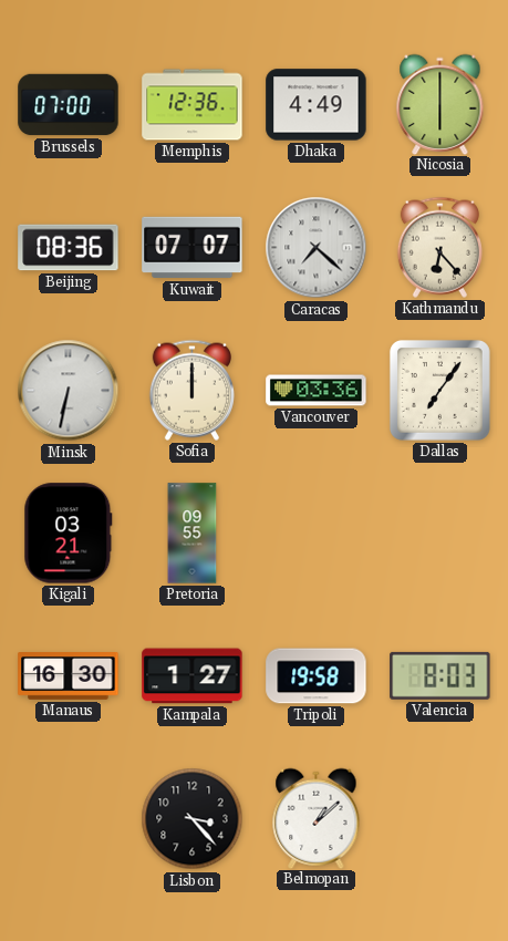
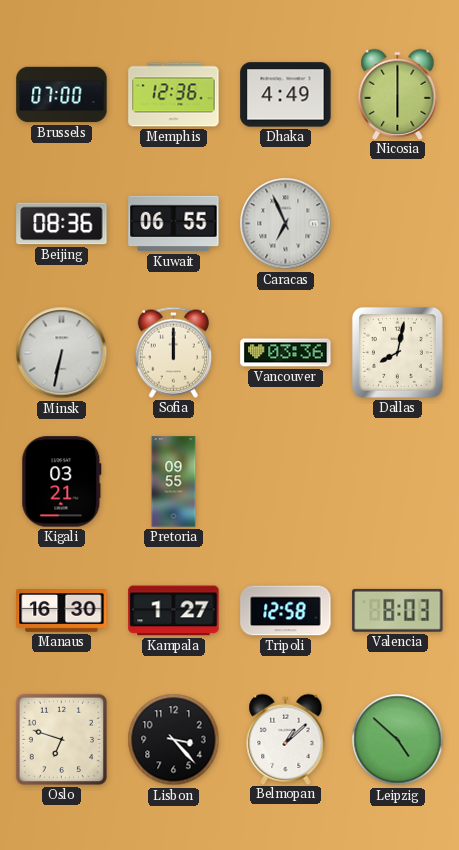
Kuwait: 07:07 -> 06:55 (174, 224)
Caracas: 7:22 -> 6:56 (286, 224)
Kathmandu: 6:23 -> none (439, 247)
Dallas: 7:06 -> 8:02 (397, 352)
Tripoli: 19:58 -> 12:58 (286, 611)
Oslo: none -> 6:48 (61, 739)
Leipzig: none -> 4:52 (398, 740)
